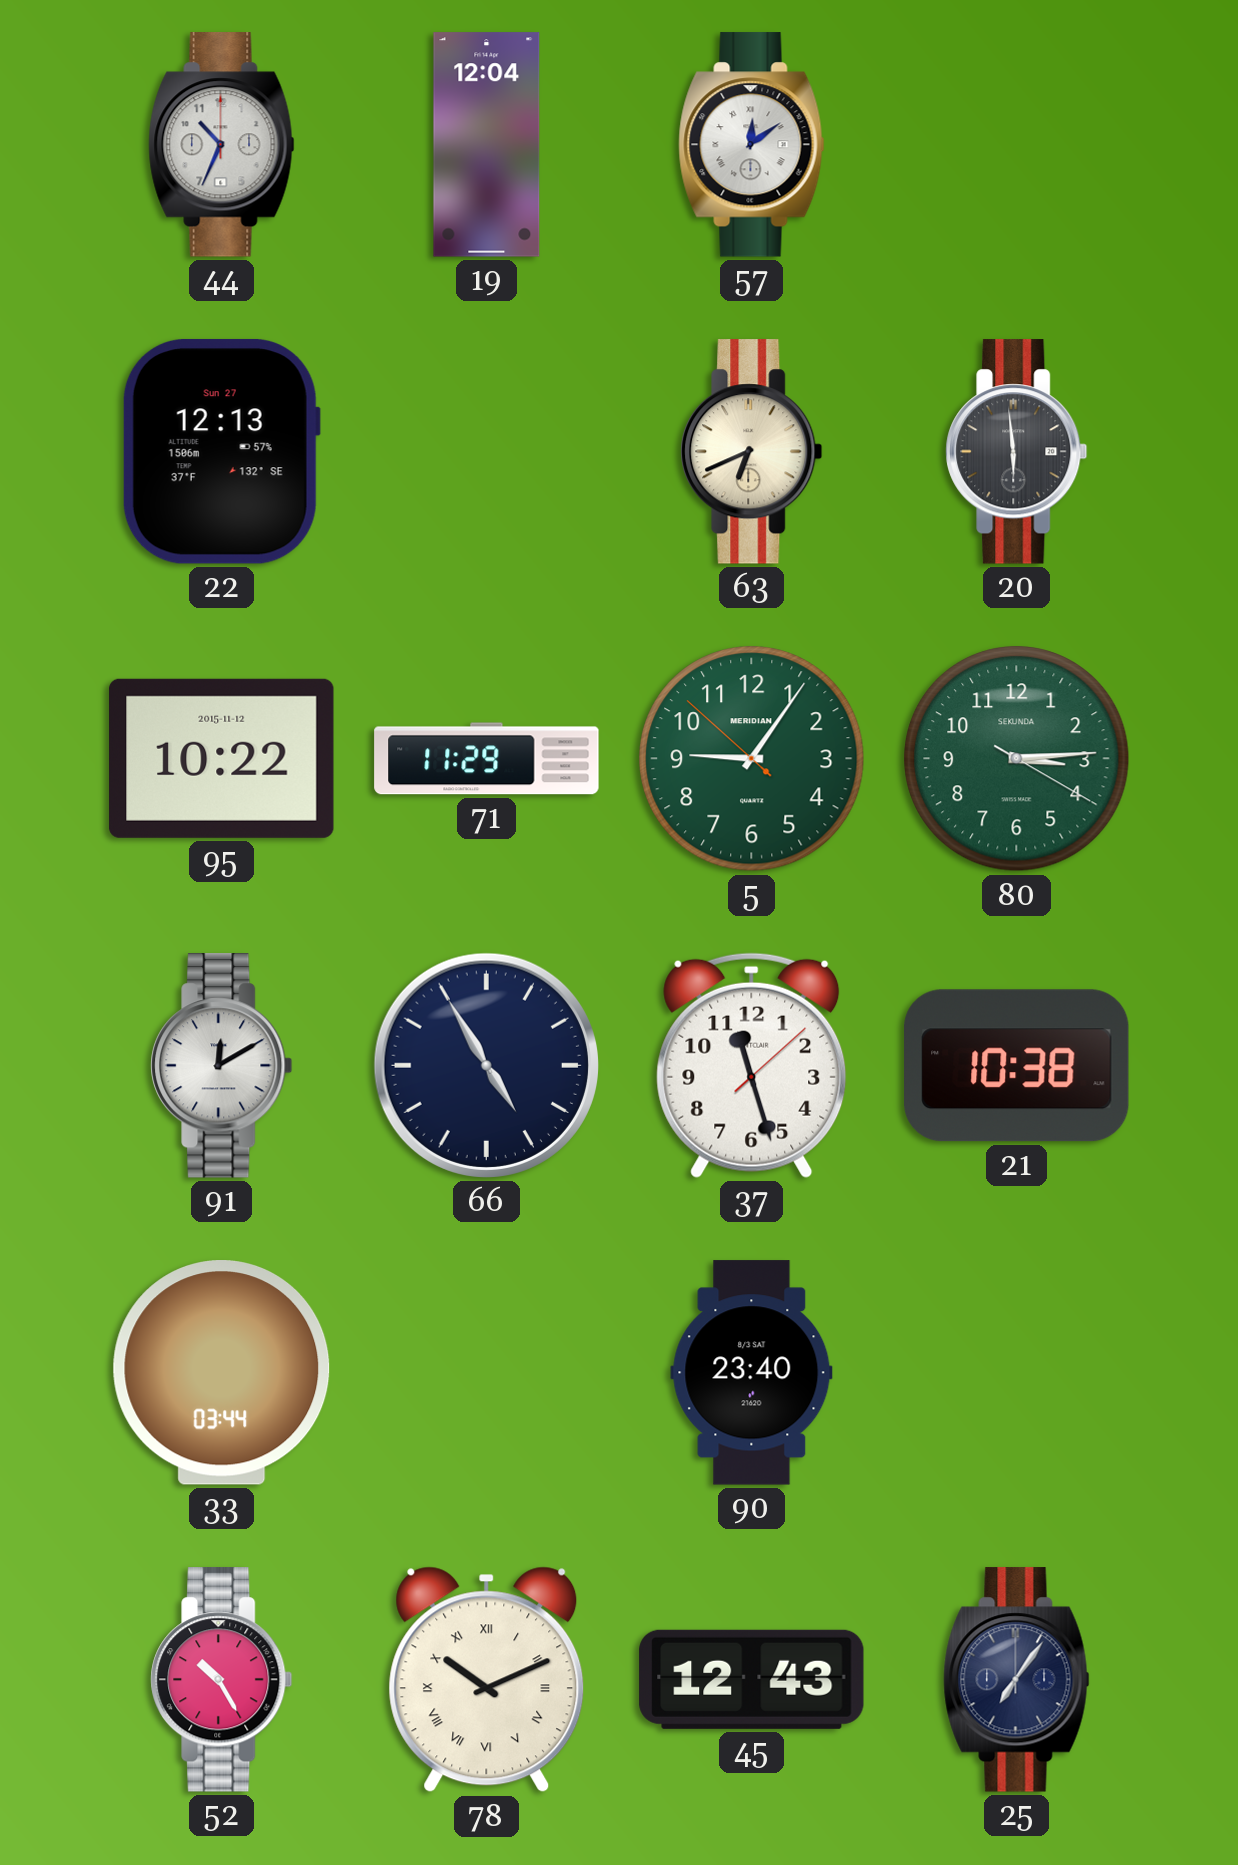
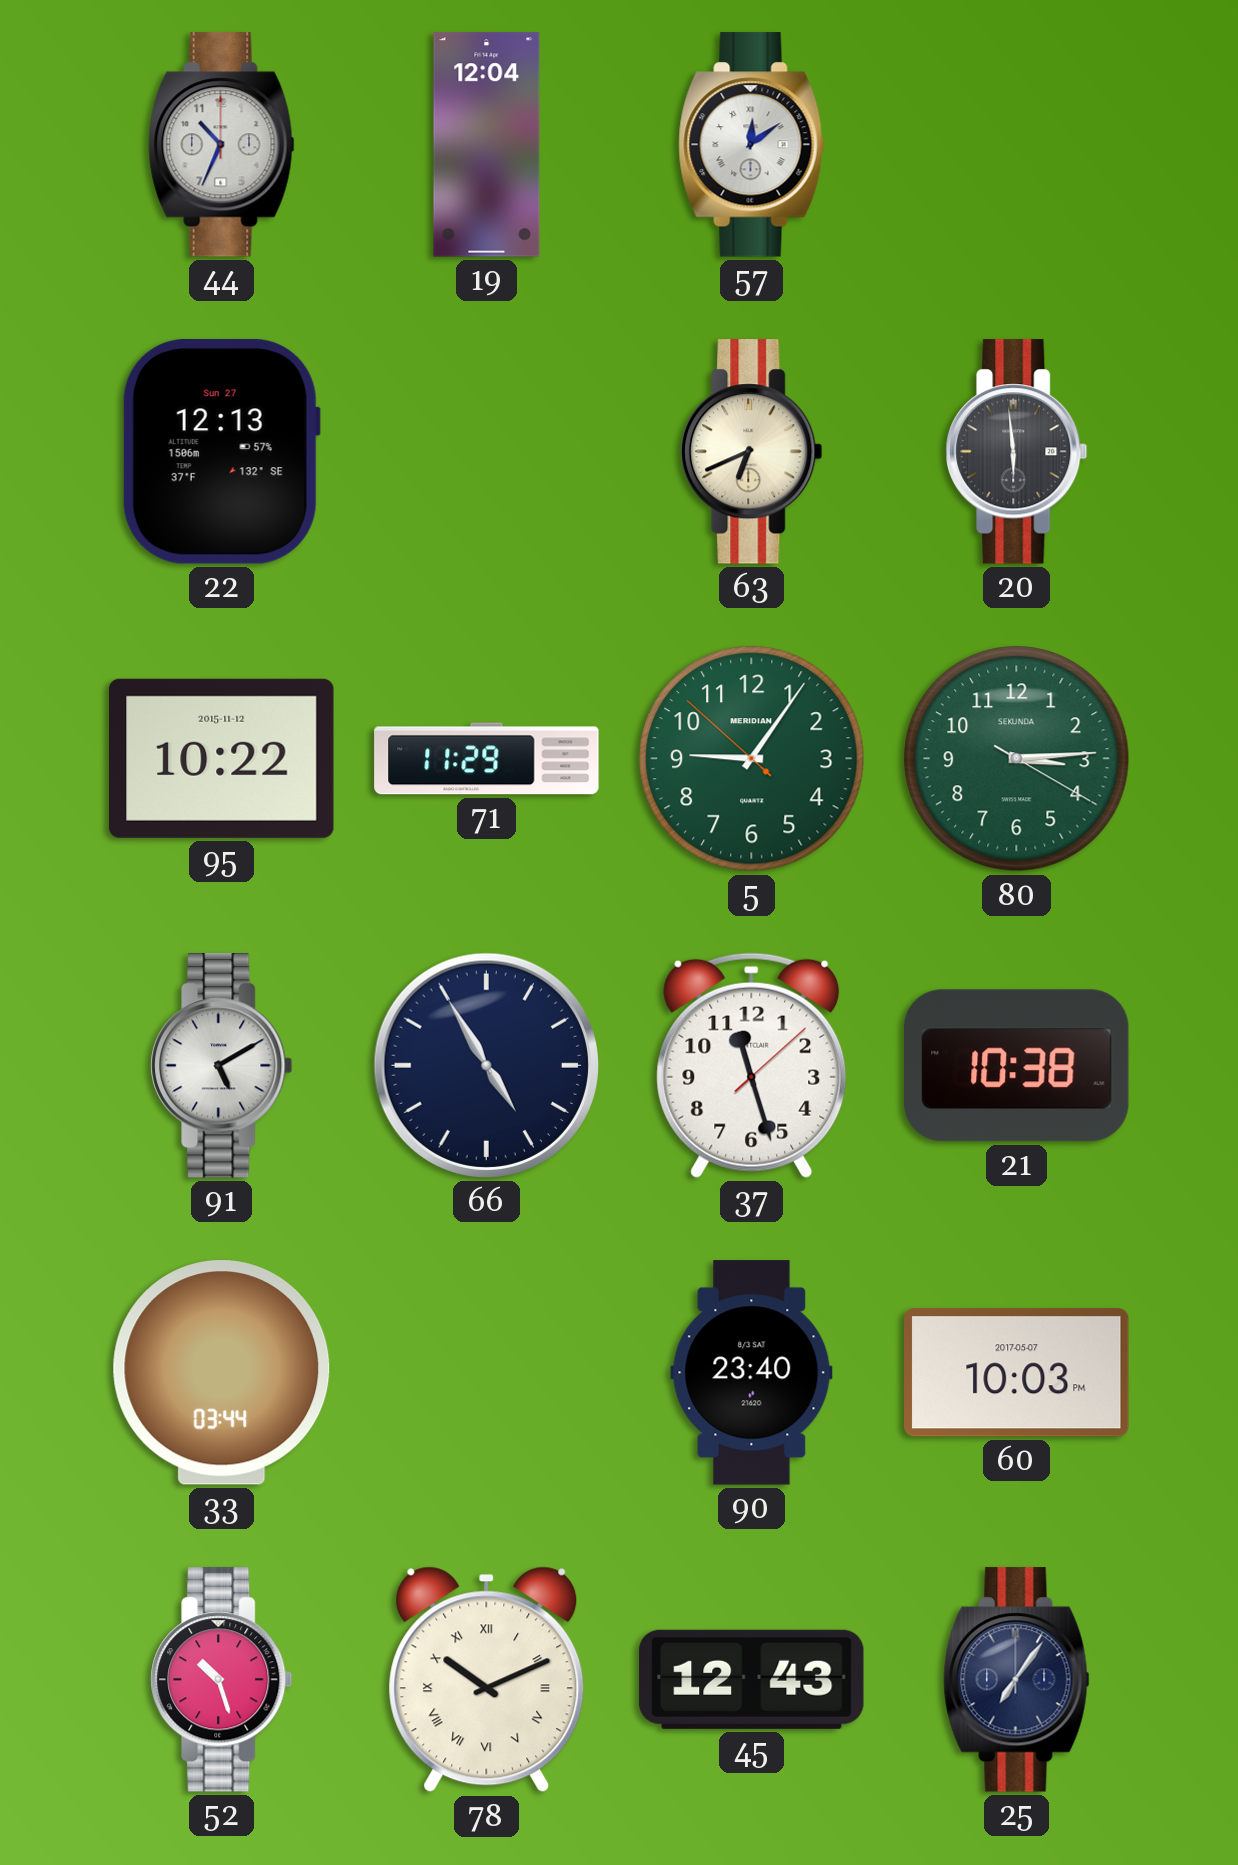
91: 12:10 -> 5:10 (222, 1066)
60: none -> 10:03 (1017, 1373)
52: 10:25 -> 10:27 (222, 1680)
